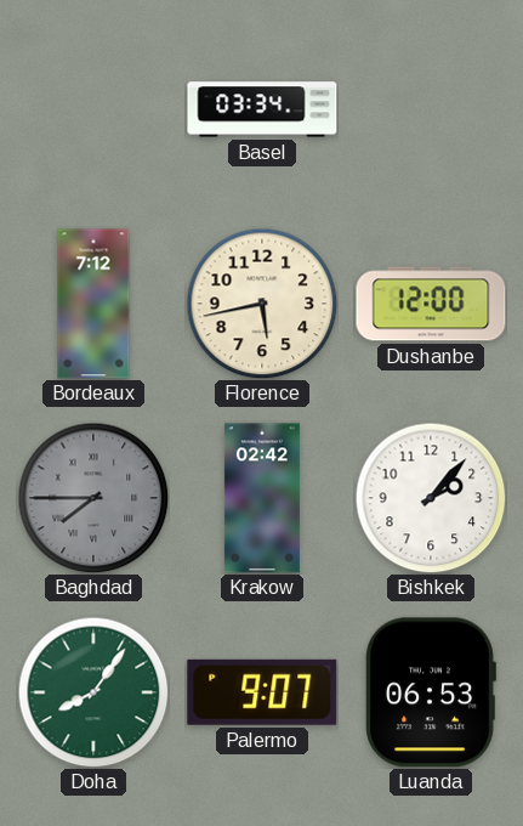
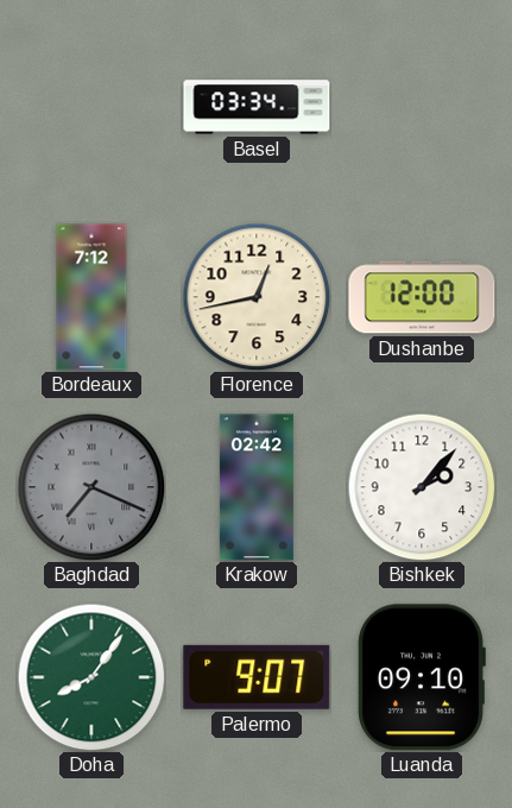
Florence: 5:43 -> 12:43 (257, 297)
Baghdad: 7:45 -> 7:19 (91, 487)
Luanda: 06:53 -> 09:10 (422, 677)
